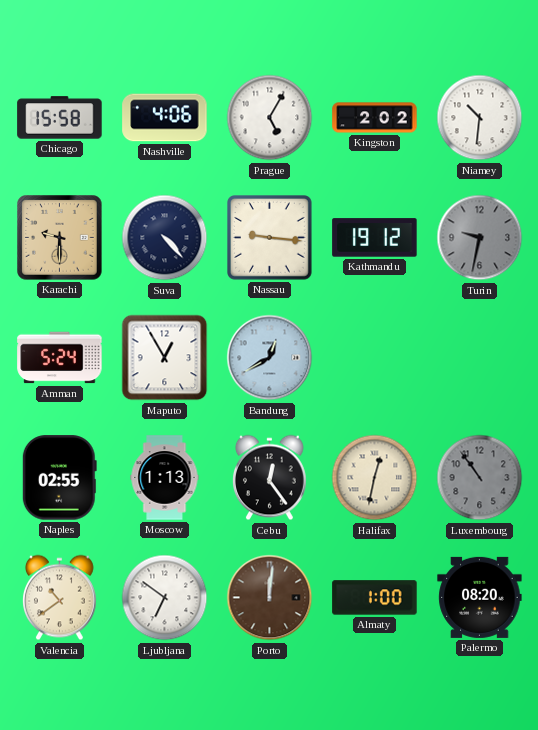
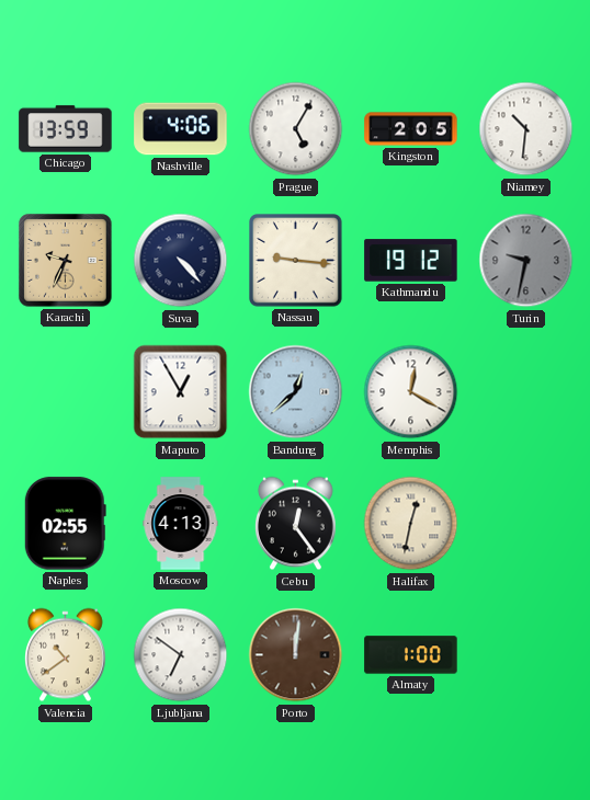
Chicago: 15:58 -> 13:59 (66, 129)
Kingston: 2:02 -> 2:05 (411, 129)
Karachi: 9:30 -> 9:34 (66, 261)
Amman: 5:24 -> none (60, 358)
Bandung: 12:40 -> 12:38 (296, 392)
Memphis: none -> 12:20 (411, 392)
Moscow: 1:13 -> 4:13 (181, 524)
Luxembourg: 10:54 -> none (480, 478)
Palermo: 08:20 -> none (480, 597)
